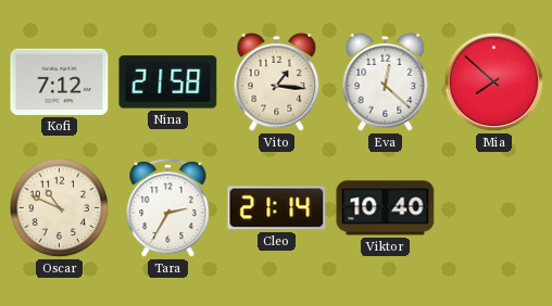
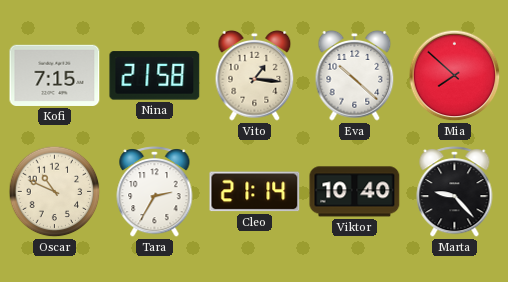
Kofi: 7:12 -> 7:15 (55, 75)
Eva: 12:22 -> 10:22 (355, 76)
Marta: none -> 9:23 (455, 192)
